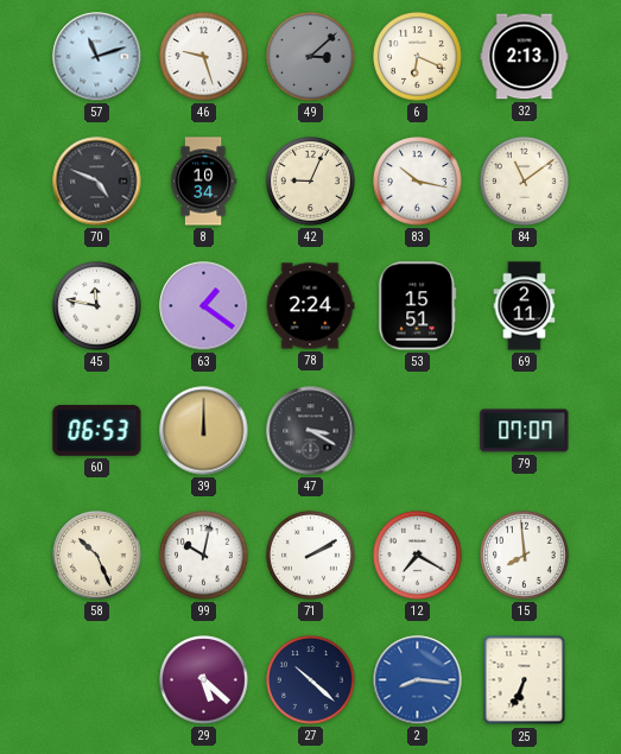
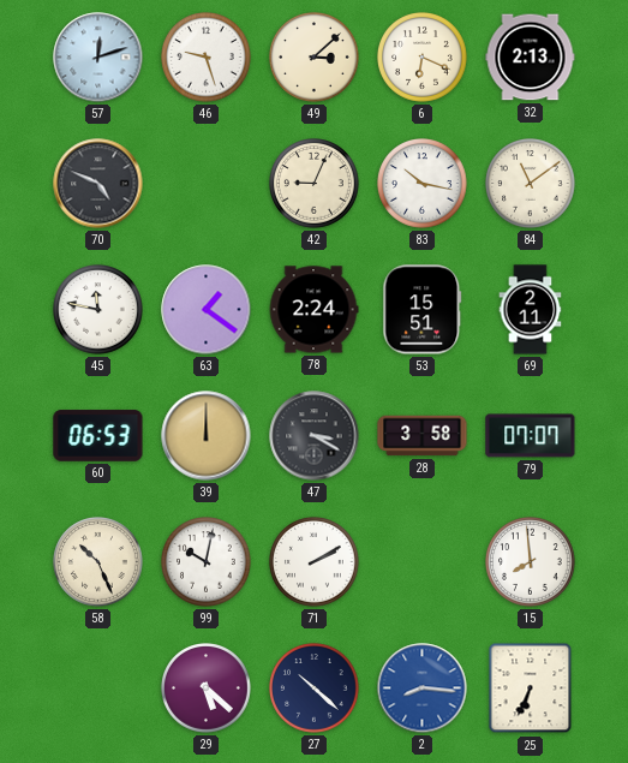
57: 11:12 -> 12:12 (98, 58)
49 dial: grey -> cream (315, 58)
8: 10:34 -> none (203, 182)
28: none -> 3:58 (423, 436)
12: 7:20 -> none (418, 556)
